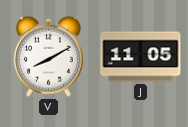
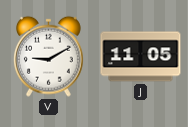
V: 8:10 -> 9:10 (48, 56)
